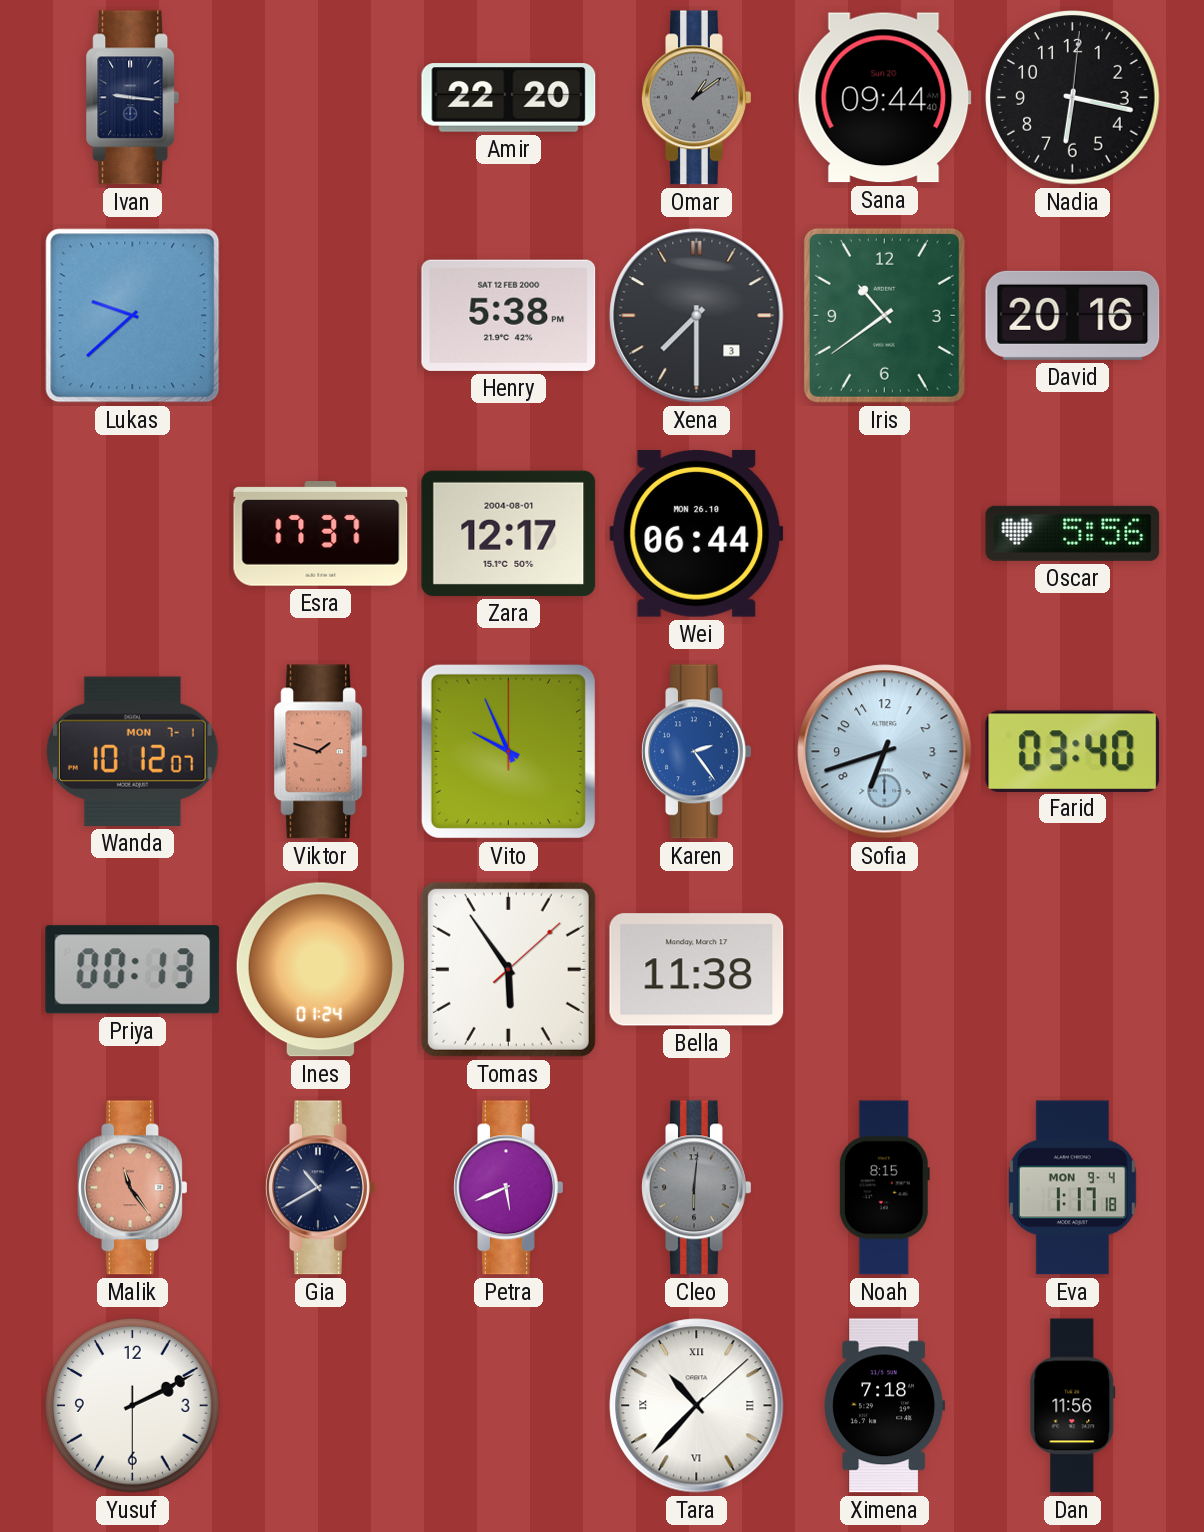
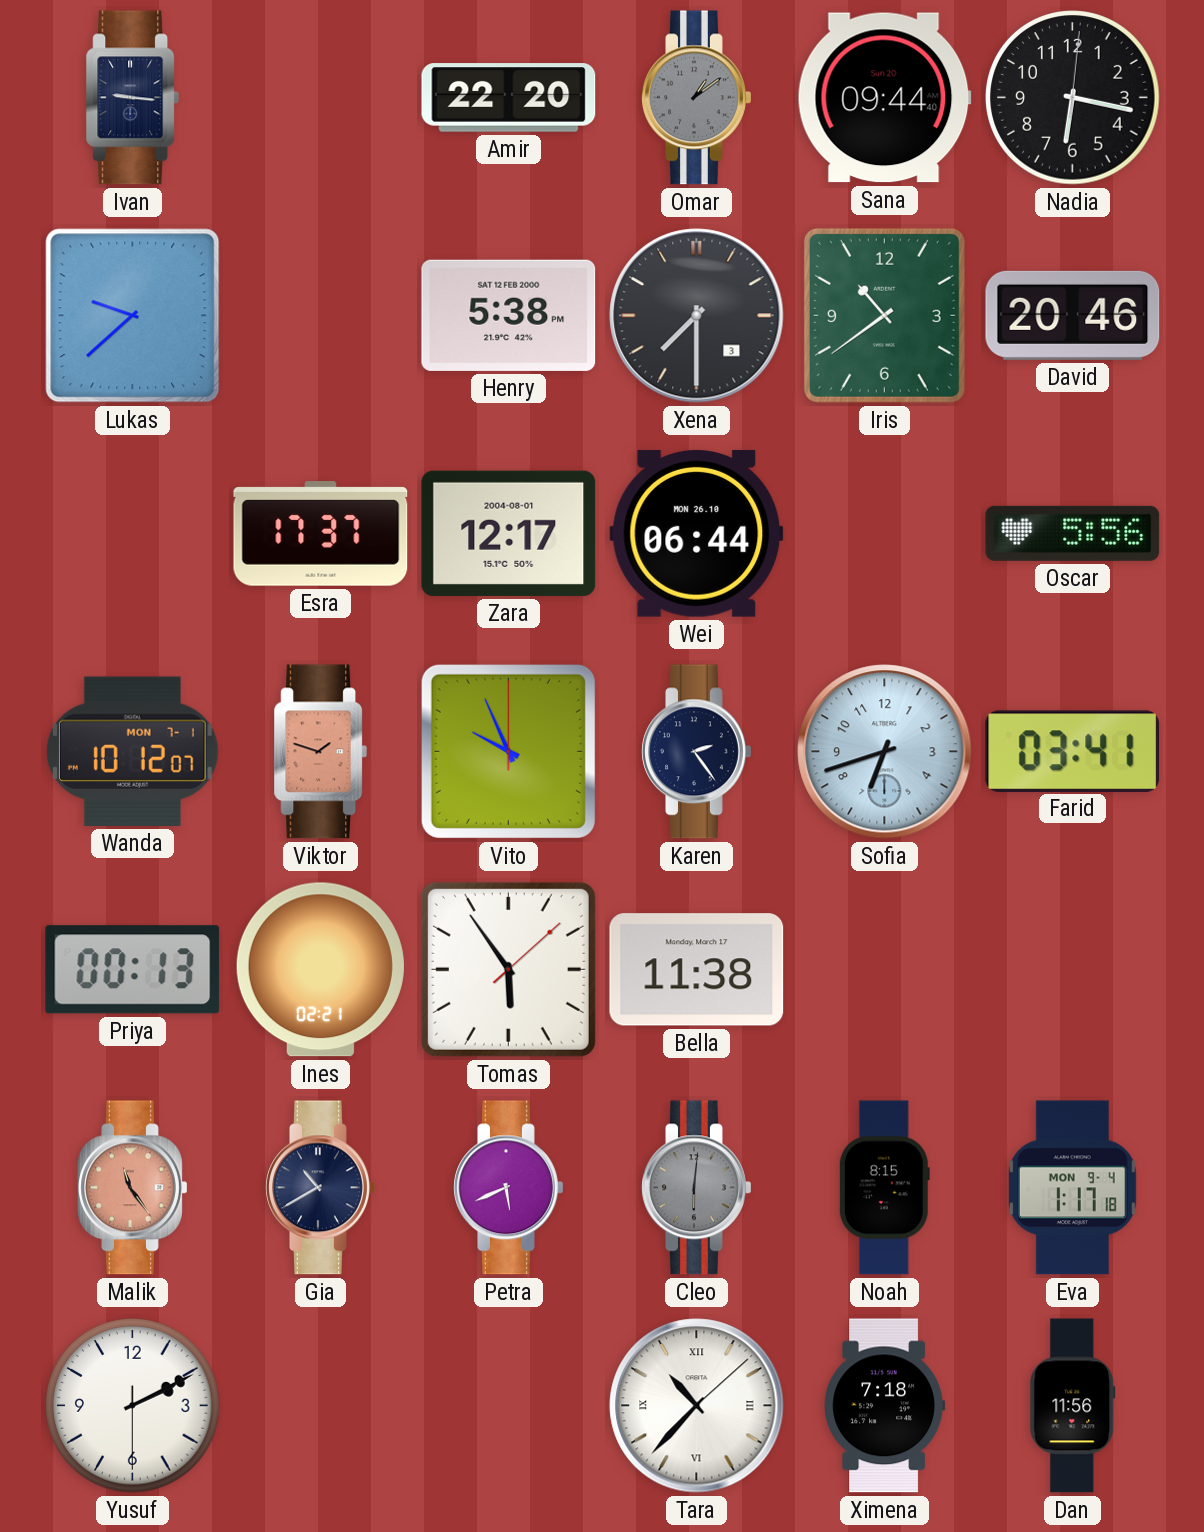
David: 20:16 -> 20:46 (1073, 315)
Karen dial: blue -> navy (697, 752)
Farid: 03:40 -> 03:41 (1073, 751)
Ines: 01:24 -> 02:21 (320, 970)
